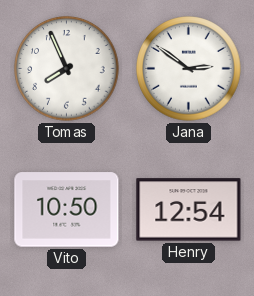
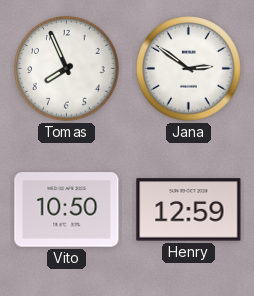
Henry: 12:54 -> 12:59 (189, 210)
